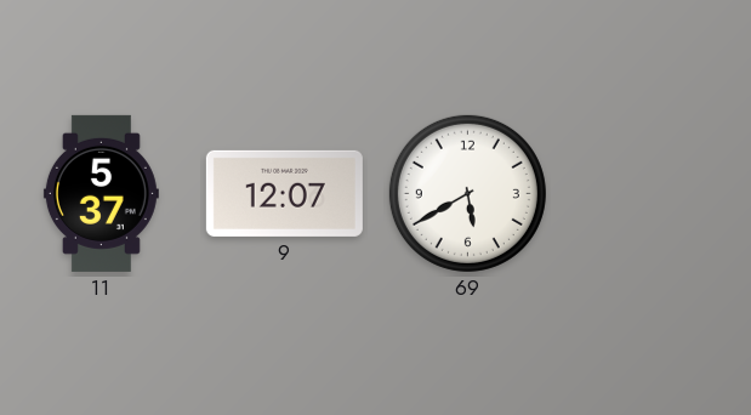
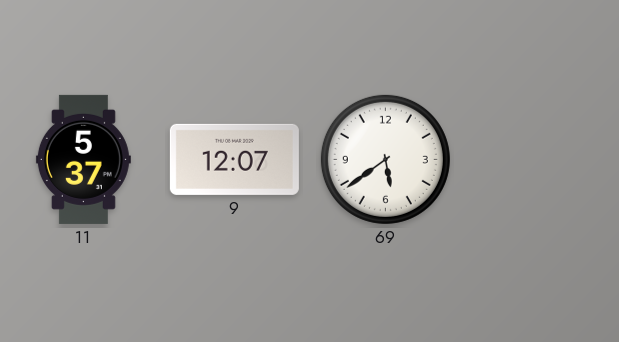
69: 5:40 -> 5:39 (385, 159)
